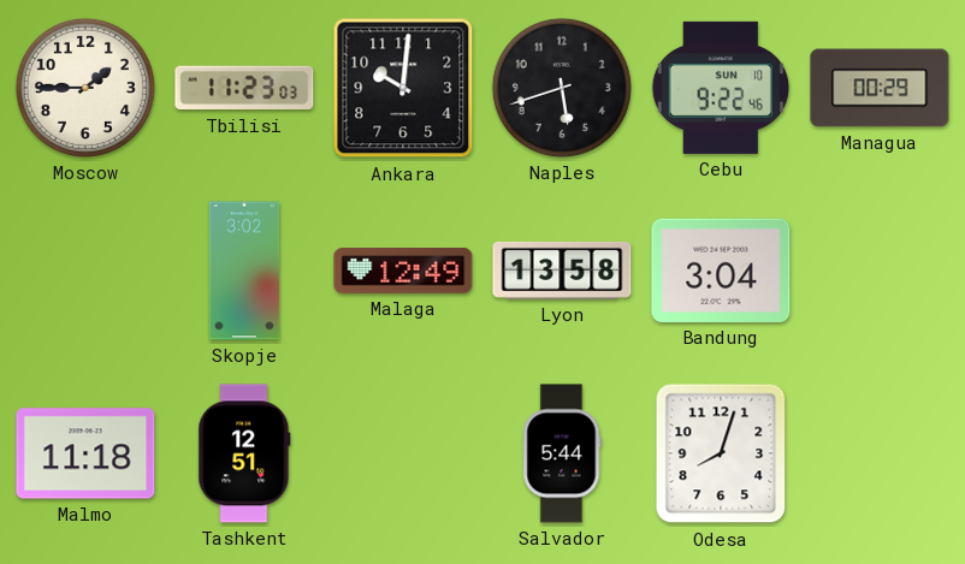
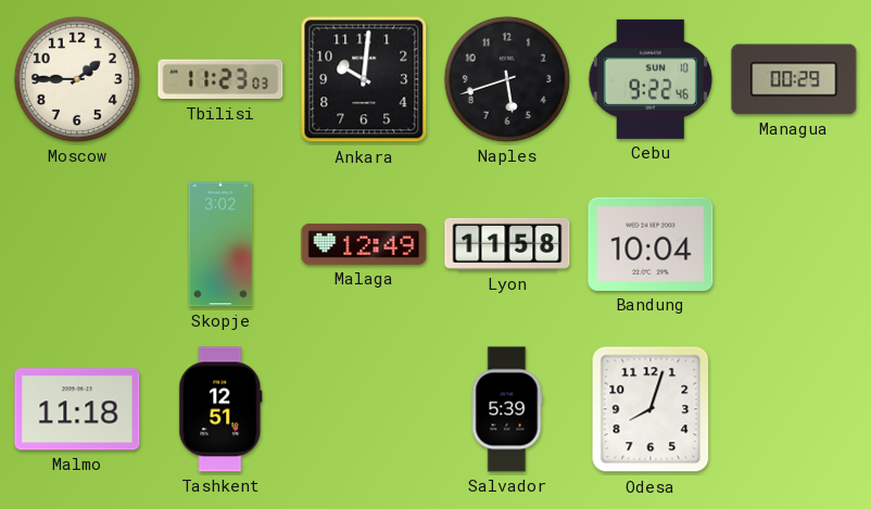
Lyon: 13:58 -> 11:58 (507, 244)
Bandung: 3:04 -> 10:04 (651, 244)
Salvador: 5:44 -> 5:39 (507, 409)
